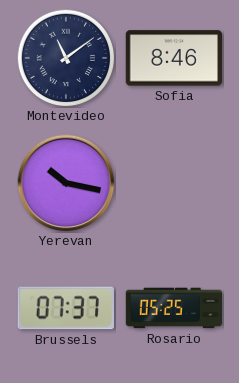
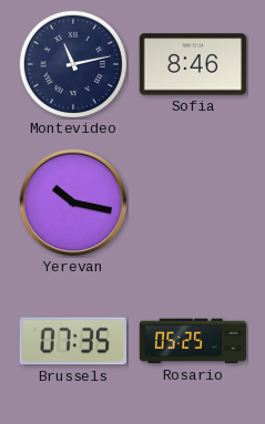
Montevideo: 11:09 -> 11:13 (73, 64)
Brussels: 07:37 -> 07:35 (73, 341)
